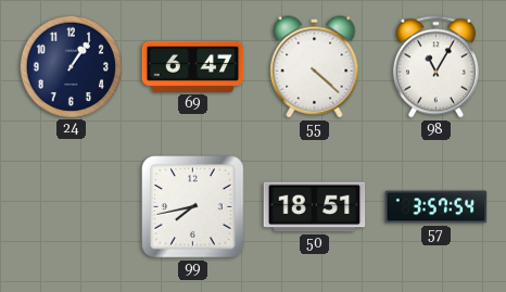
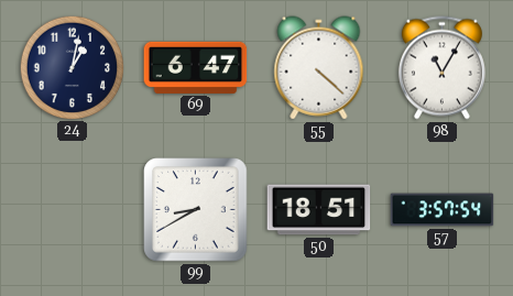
24: 1:06 -> 1:02 (72, 67)
99: 7:43 -> 8:40 (196, 210)
